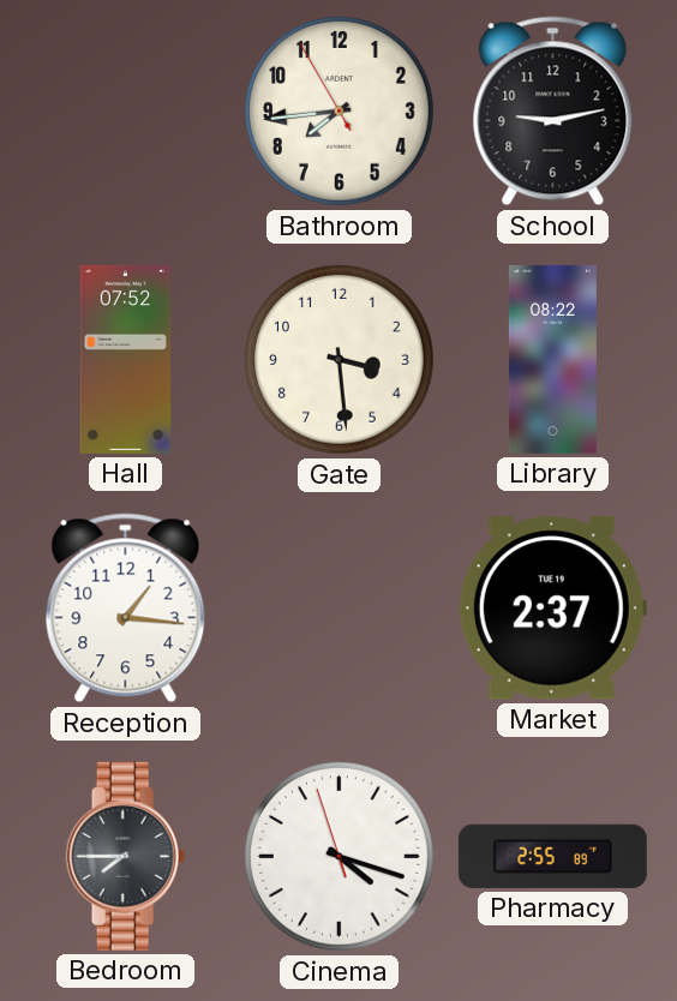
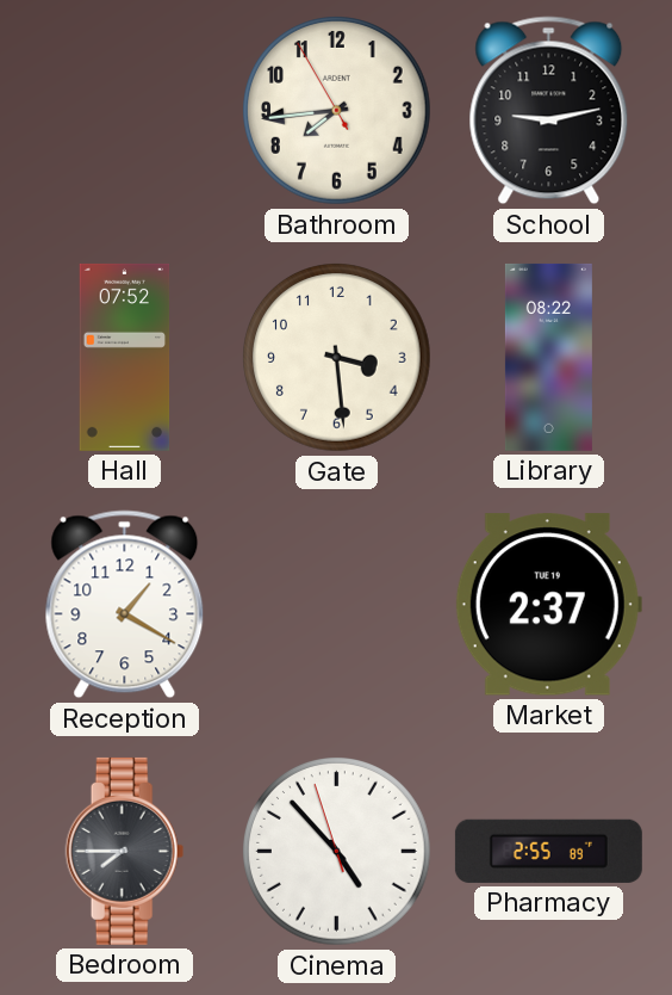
Reception: 1:16 -> 1:20 (125, 605)
Cinema: 4:17 -> 4:52 (337, 852)
